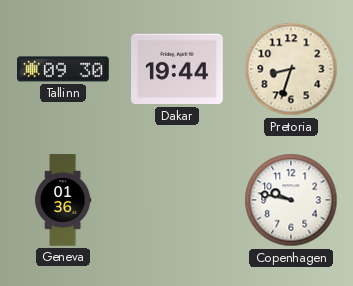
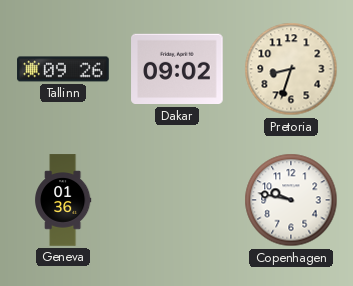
Tallinn: 09:30 -> 09:26 (63, 69)
Dakar: 19:44 -> 09:02 (177, 69)
